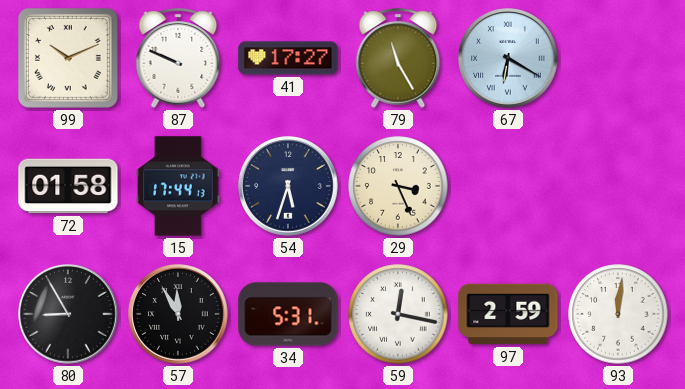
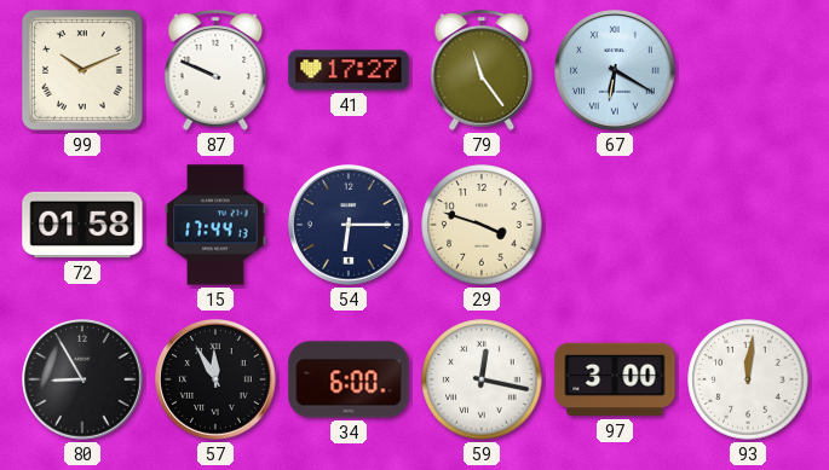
79: 11:25 -> 11:24 (482, 70)
54: 5:33 -> 6:15 (350, 226)
29: 3:26 -> 3:48 (482, 225)
34: 5:31 -> 6:00 (349, 379)
97: 2:59 -> 3:00 (615, 379)
